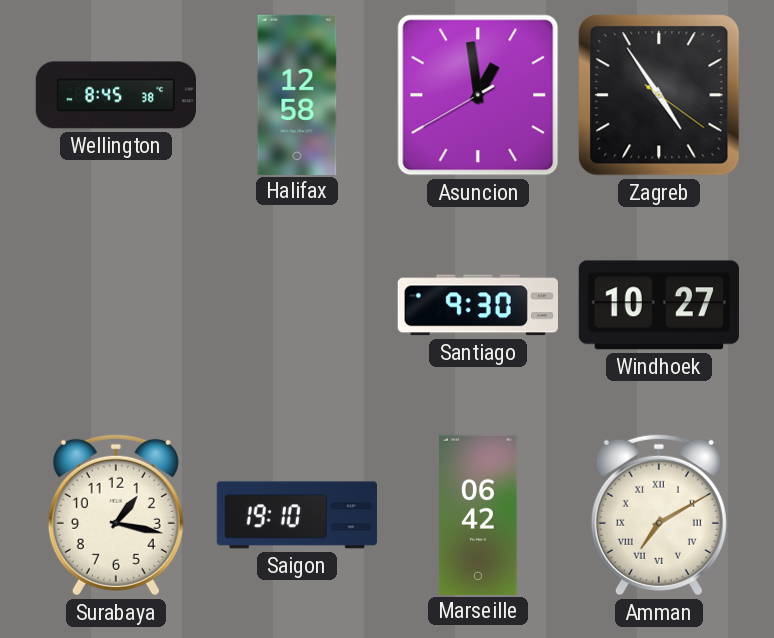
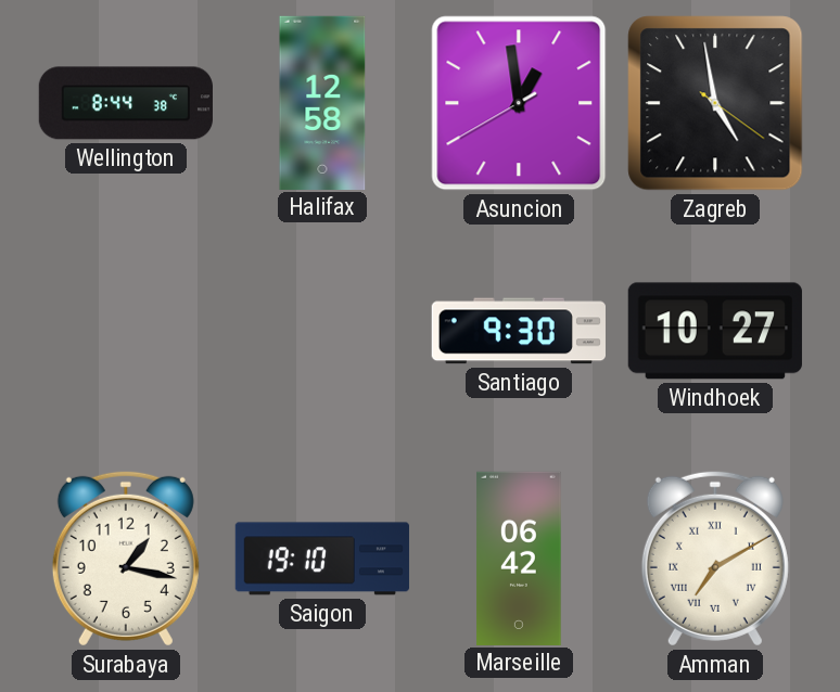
Wellington: 8:45 -> 8:44 (126, 103)
Zagreb: 4:54 -> 4:58 (715, 103)
